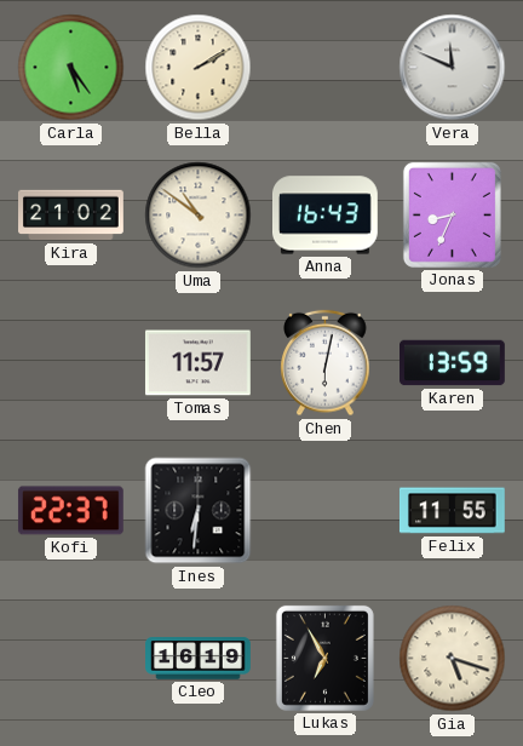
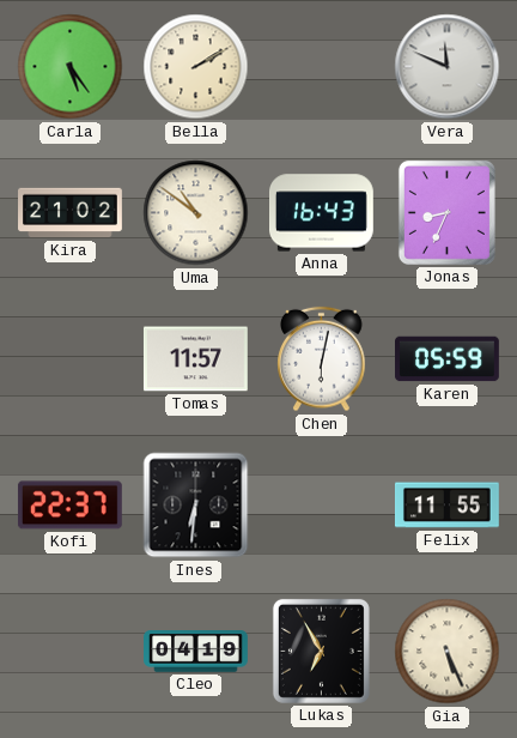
Karen: 13:59 -> 05:59 (448, 359)
Cleo: 16:19 -> 04:19 (196, 652)
Gia: 5:18 -> 5:26 (448, 652)
